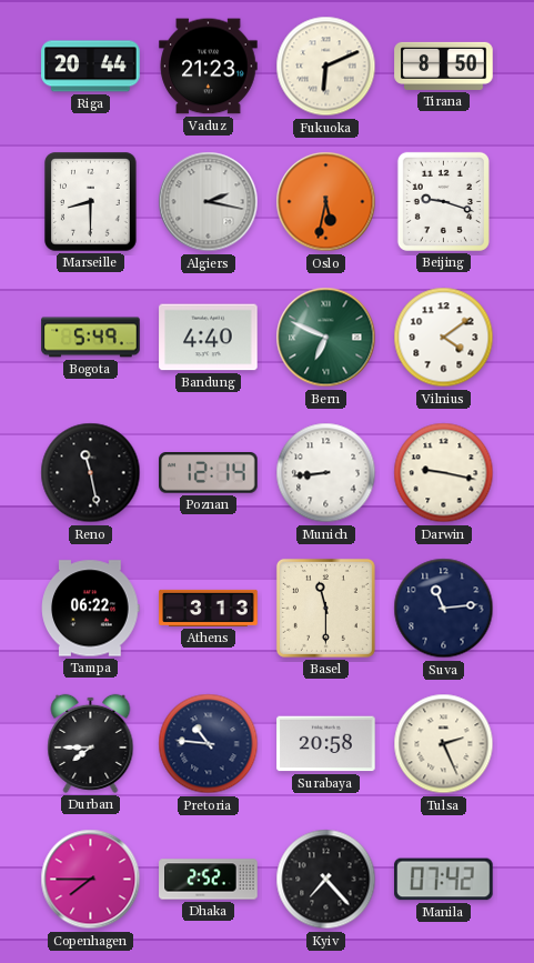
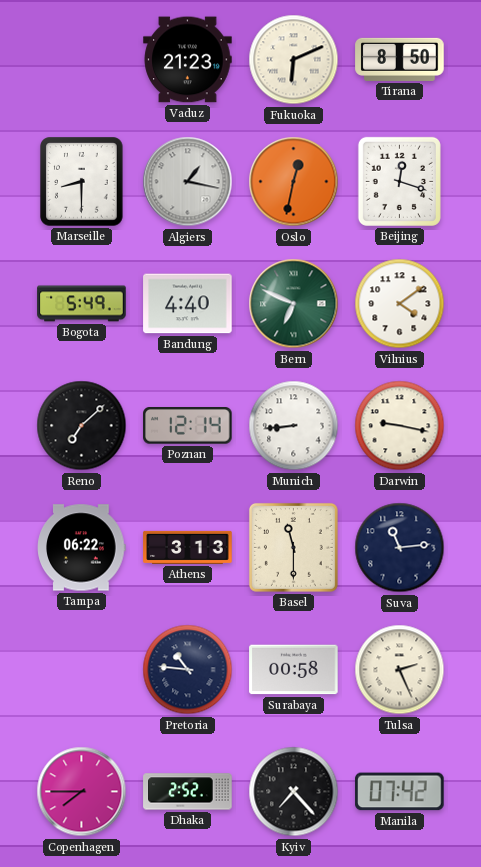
Riga: 20:44 -> none (91, 67)
Algiers: 2:17 -> 1:17 (188, 182)
Oslo: 5:32 -> 12:32 (294, 182)
Beijing: 9:18 -> 12:18 (399, 181)
Reno: 11:28 -> 7:08 (82, 426)
Durban: 7:45 -> none (91, 743)
Surabaya: 20:58 -> 00:58 (294, 670)
